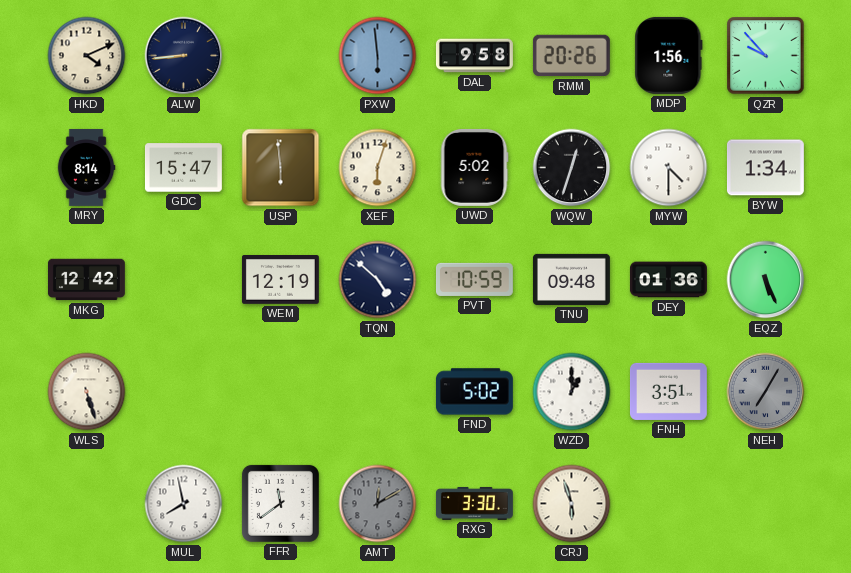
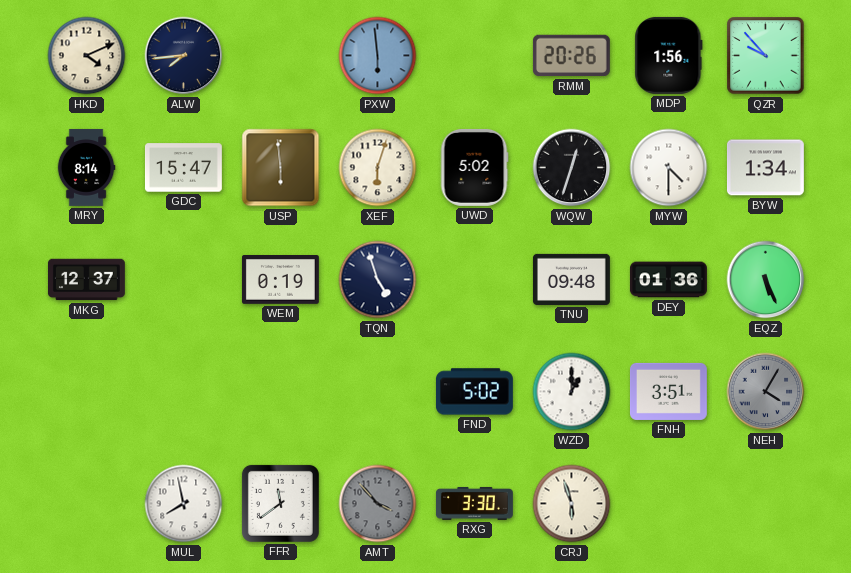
ALW: 8:44 -> 7:44 (184, 56)
DAL: 9:58 -> none (475, 56)
MKG: 12:42 -> 12:37 (86, 280)
WEM: 12:19 -> 0:19 (280, 280)
TQN: 4:52 -> 4:57 (378, 280)
PVT: 10:59 -> none (474, 279)
WLS: 5:27 -> none (87, 392)
NEH: 7:05 -> 4:05 (766, 392)
AMT: 12:10 -> 3:53 (378, 504)
